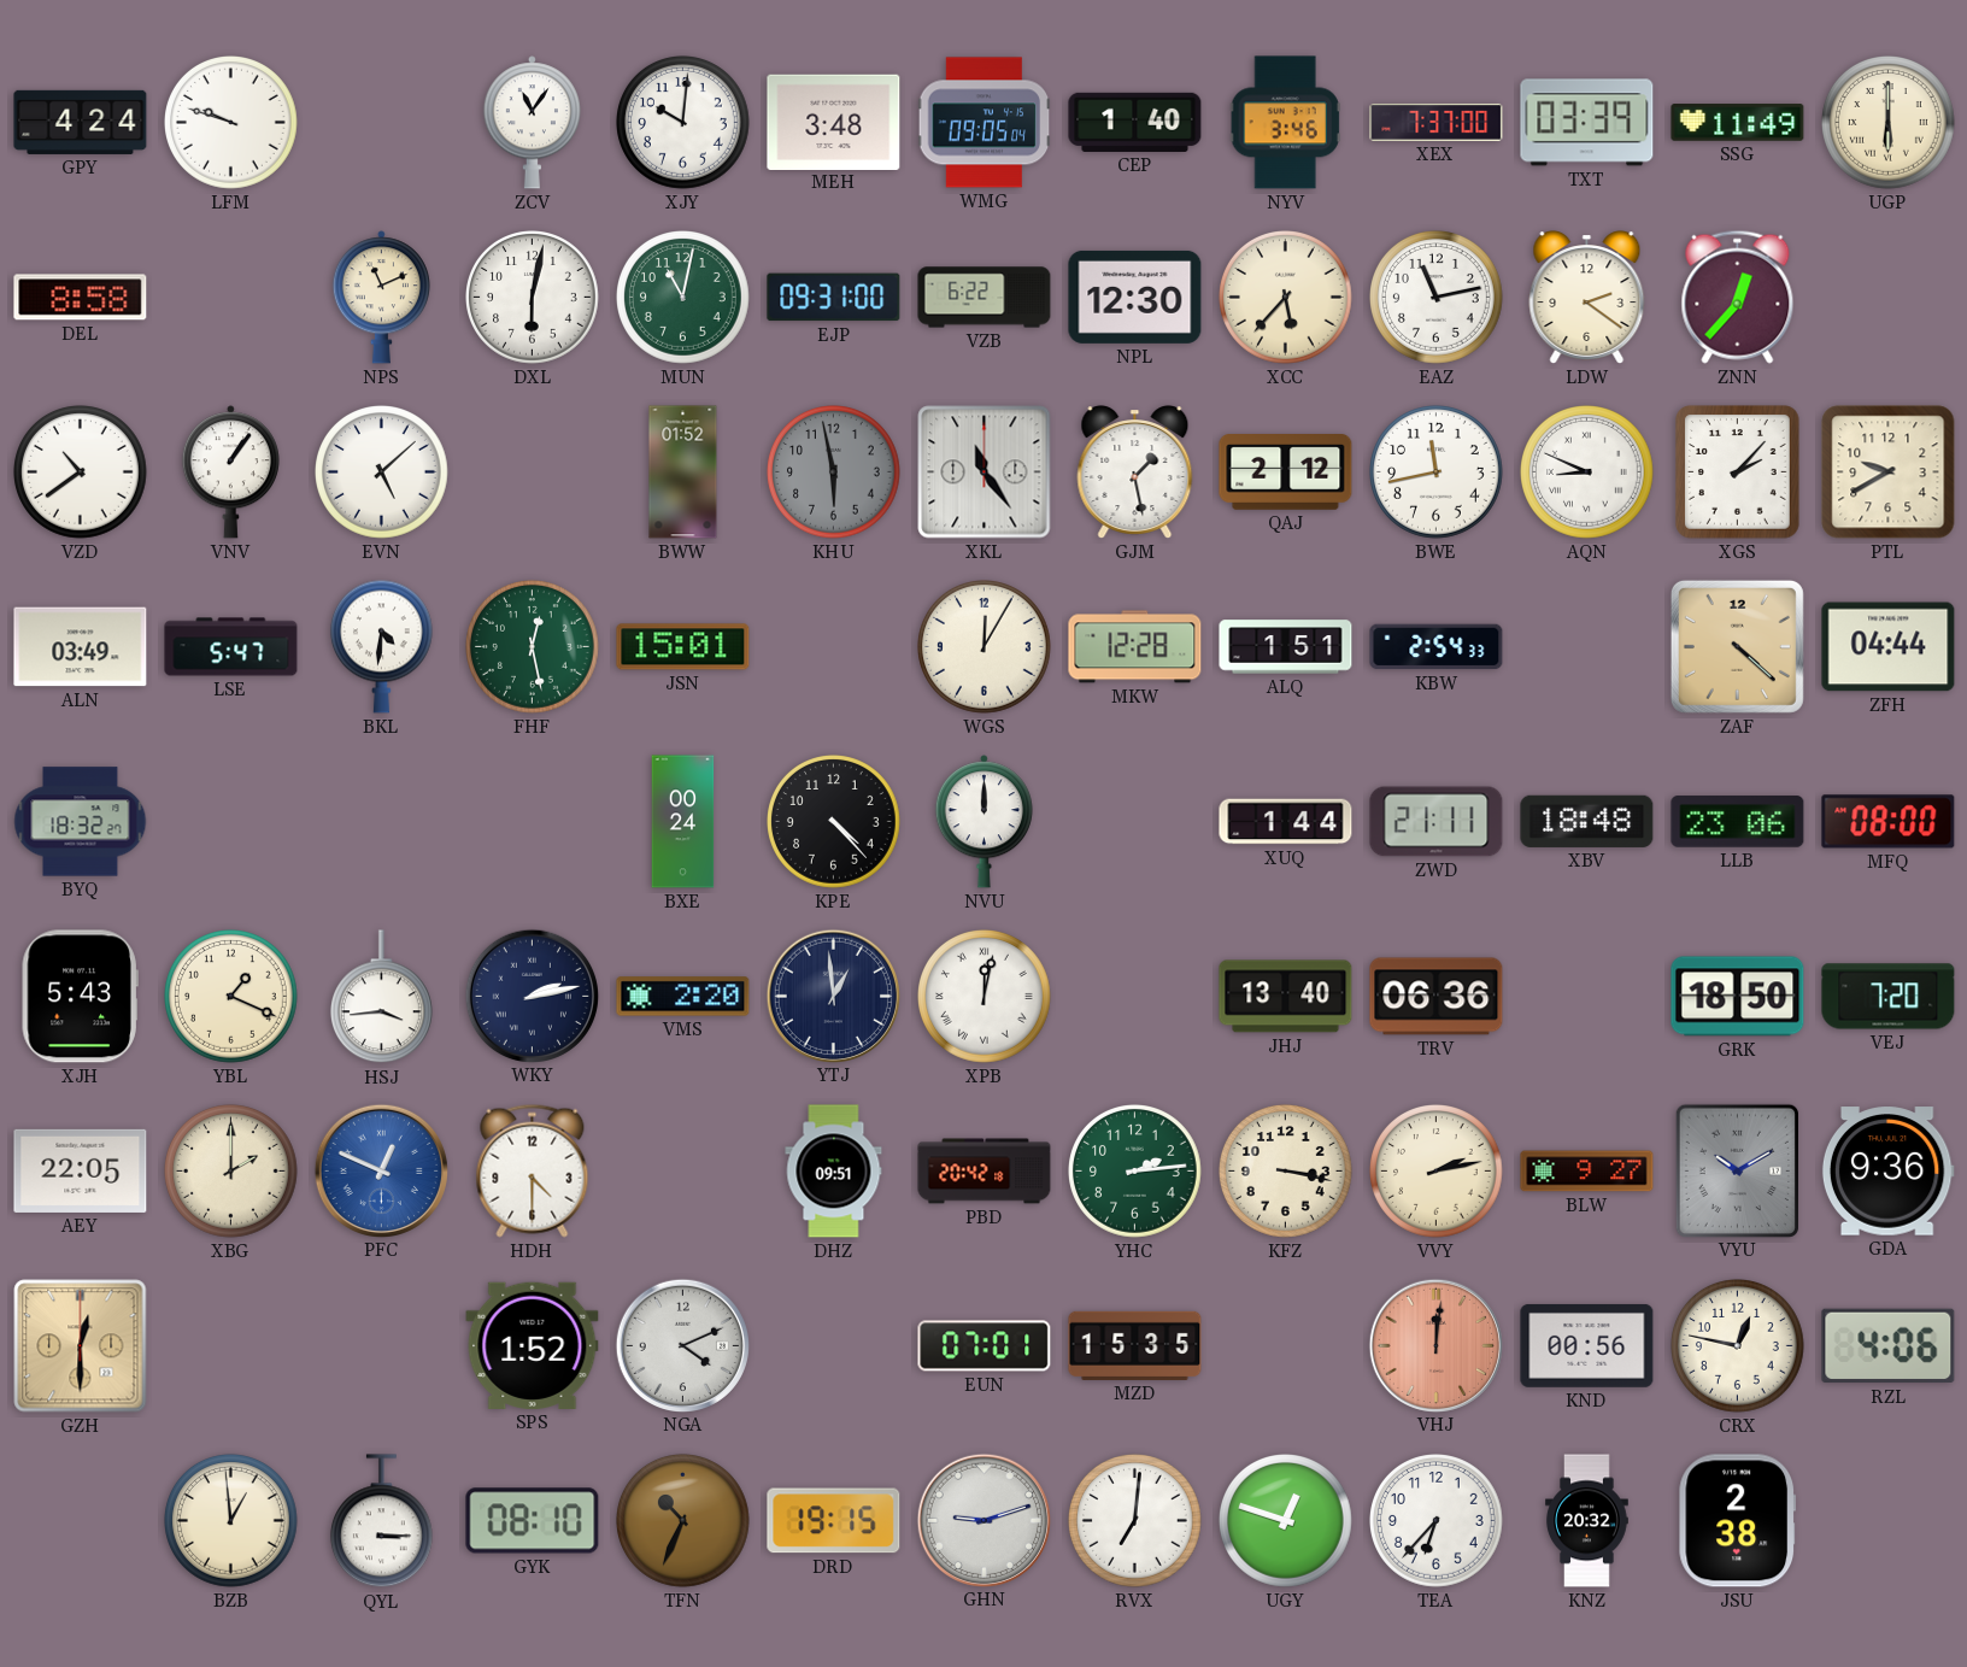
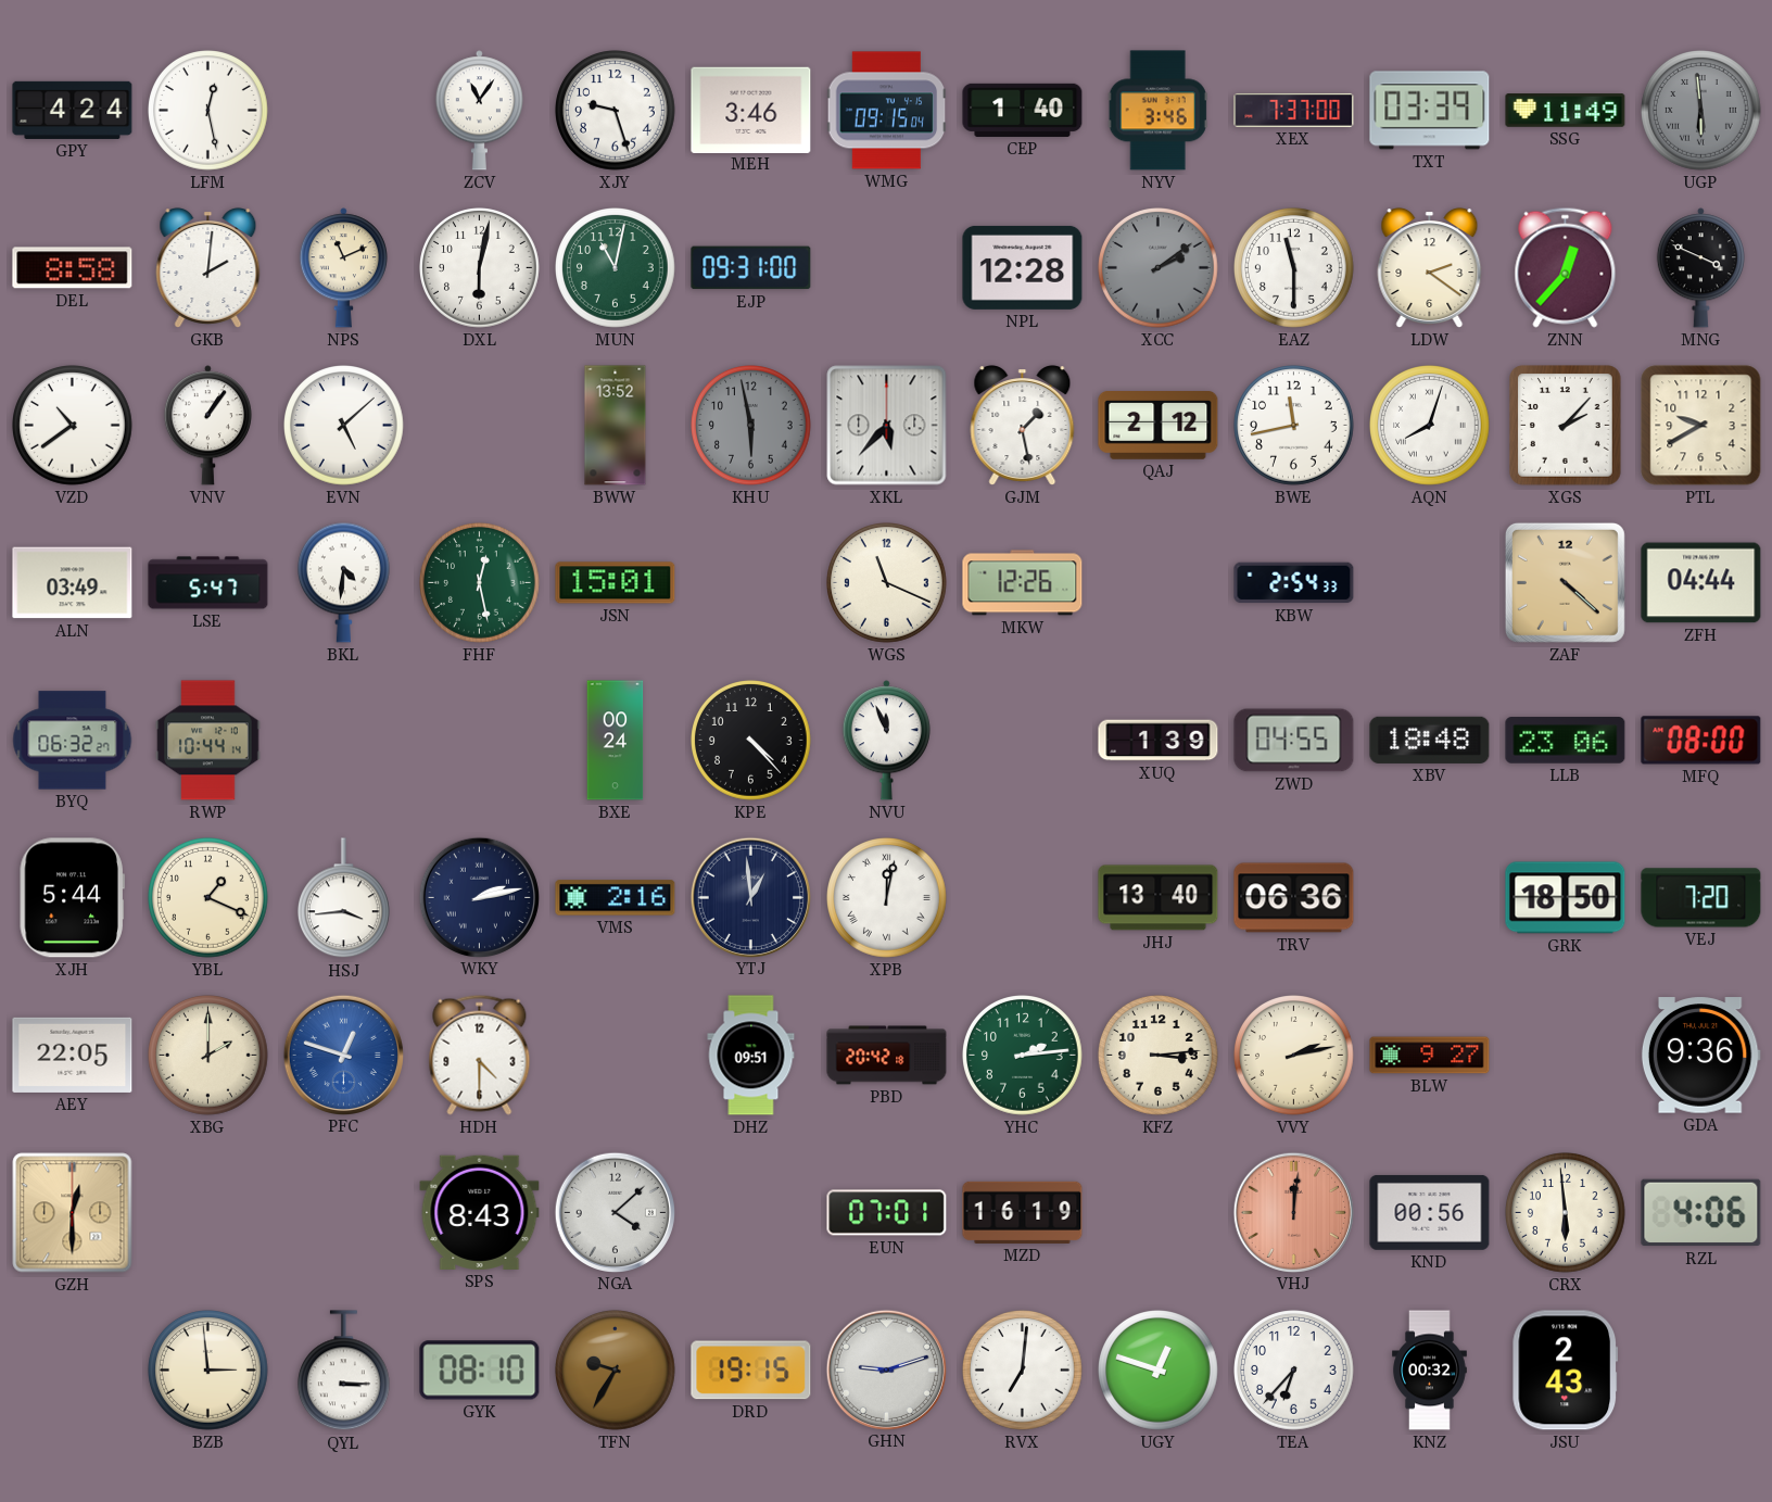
LFM: 9:48 -> 12:28 (208, 111)
XJY: 10:01 -> 9:27 (616, 111)
MEH: 3:48 -> 3:46 (751, 110)
WMG: 09:05 -> 09:15 (887, 111)
UGP: 6:00 -> 5:59 (1701, 111)
UGP dial: cream -> grey (1701, 111)
GKB: none -> 2:01 (208, 268)
VZB: 6:22 -> none (985, 298)
NPL: 12:30 -> 12:28 (1023, 267)
XCC: 5:37 -> 2:09 (1159, 268)
XCC dial: cream -> grey (1159, 268)
EAZ: 11:13 -> 11:30 (1294, 268)
MNG: none -> 3:49 (1700, 268)
BWW: 01:52 -> 13:52 (616, 426)
XKL: 11:24 -> 5:37 (887, 426)
AQN: 8:49 -> 8:03 (1430, 426)
WGS: 12:05 -> 11:19 (887, 583)
MKW: 12:28 -> 12:26 (1023, 583)
ALQ: 1:51 -> none (1286, 647)
BYQ: 18:32 -> 06:32 (73, 741)
RWP: none -> 10:44 (208, 741)
NVU: 12:00 -> 11:56 (886, 741)
XUQ: 1:44 -> 1:39 (1159, 741)
ZWD: 21:11 -> 04:55 (1294, 741)
XJH: 5:43 -> 5:44 (72, 898)
VMS: 2:20 -> 2:16 (616, 898)
PFC: 12:49 -> 12:48 (343, 1055)
KFZ: 3:17 -> 3:14 (1159, 1056)
VYU: 10:10 -> none (1737, 1170)
SPS: 1:52 -> 8:43 (480, 1212)
NGA: 4:11 -> 4:08 (615, 1212)
MZD: 15:35 -> 16:19 (1023, 1212)
CRX: 12:47 -> 5:59 (1566, 1213)
BZB: 12:59 -> 2:59 (208, 1371)
TFN: 10:34 -> 9:35 (616, 1371)
KNZ: 20:32 -> 00:32 (1430, 1371)
JSU: 2:38 -> 2:43 (1566, 1371)
